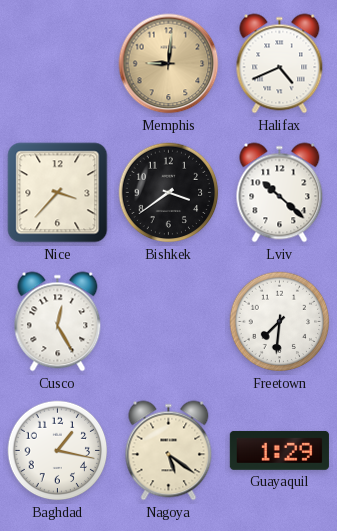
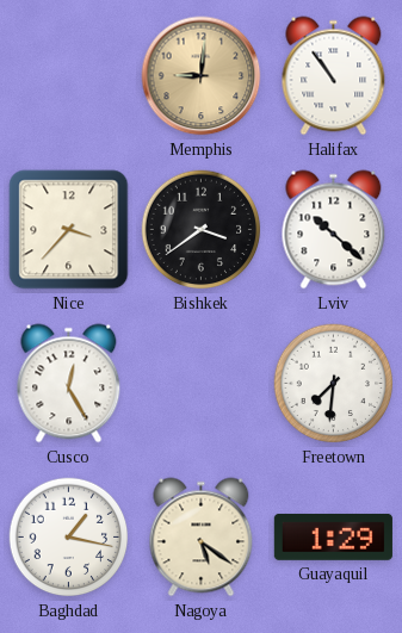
Halifax: 4:41 -> 10:54 (334, 76)
